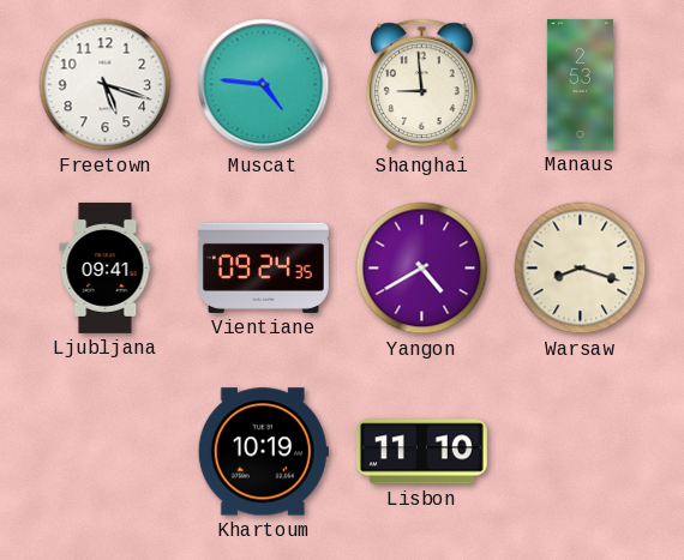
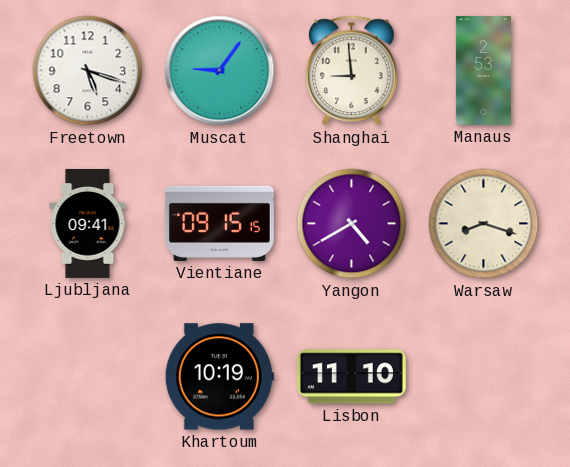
Muscat: 4:46 -> 9:06 (220, 71)
Vientiane: 09:24 -> 09:15 (219, 223)
